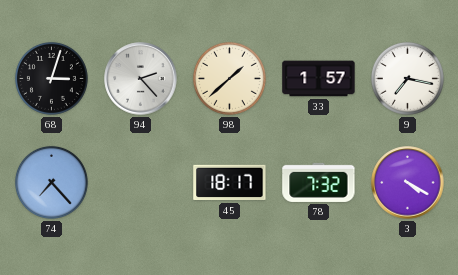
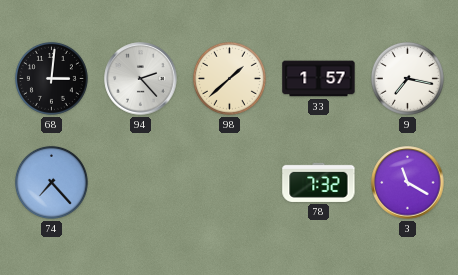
68: 3:03 -> 3:01 (51, 78)
45: 18:17 -> none (230, 183)
3: 4:20 -> 11:20 (408, 183)
